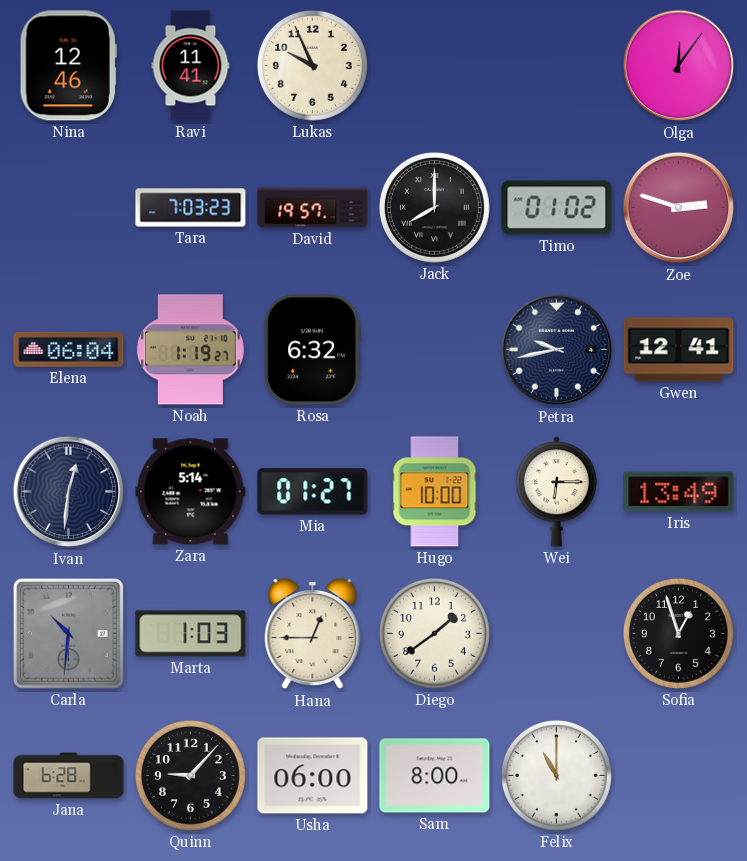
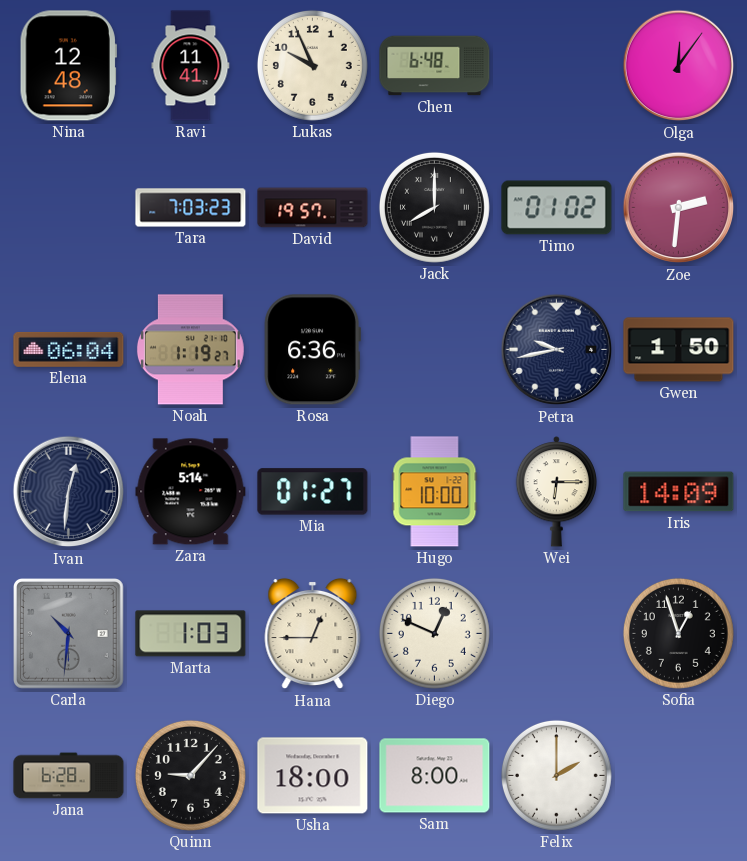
Nina: 12:46 -> 12:48 (68, 66)
Chen: none -> 6:48 (435, 66)
Zoe: 2:48 -> 2:31 (679, 208)
Rosa: 6:32 -> 6:36 (312, 350)
Gwen: 12:41 -> 1:50 (679, 350)
Iris: 13:49 -> 14:09 (679, 492)
Diego: 1:39 -> 12:49 (434, 633)
Usha: 06:00 -> 18:00 (313, 776)
Felix: 11:00 -> 2:00 (556, 775)
